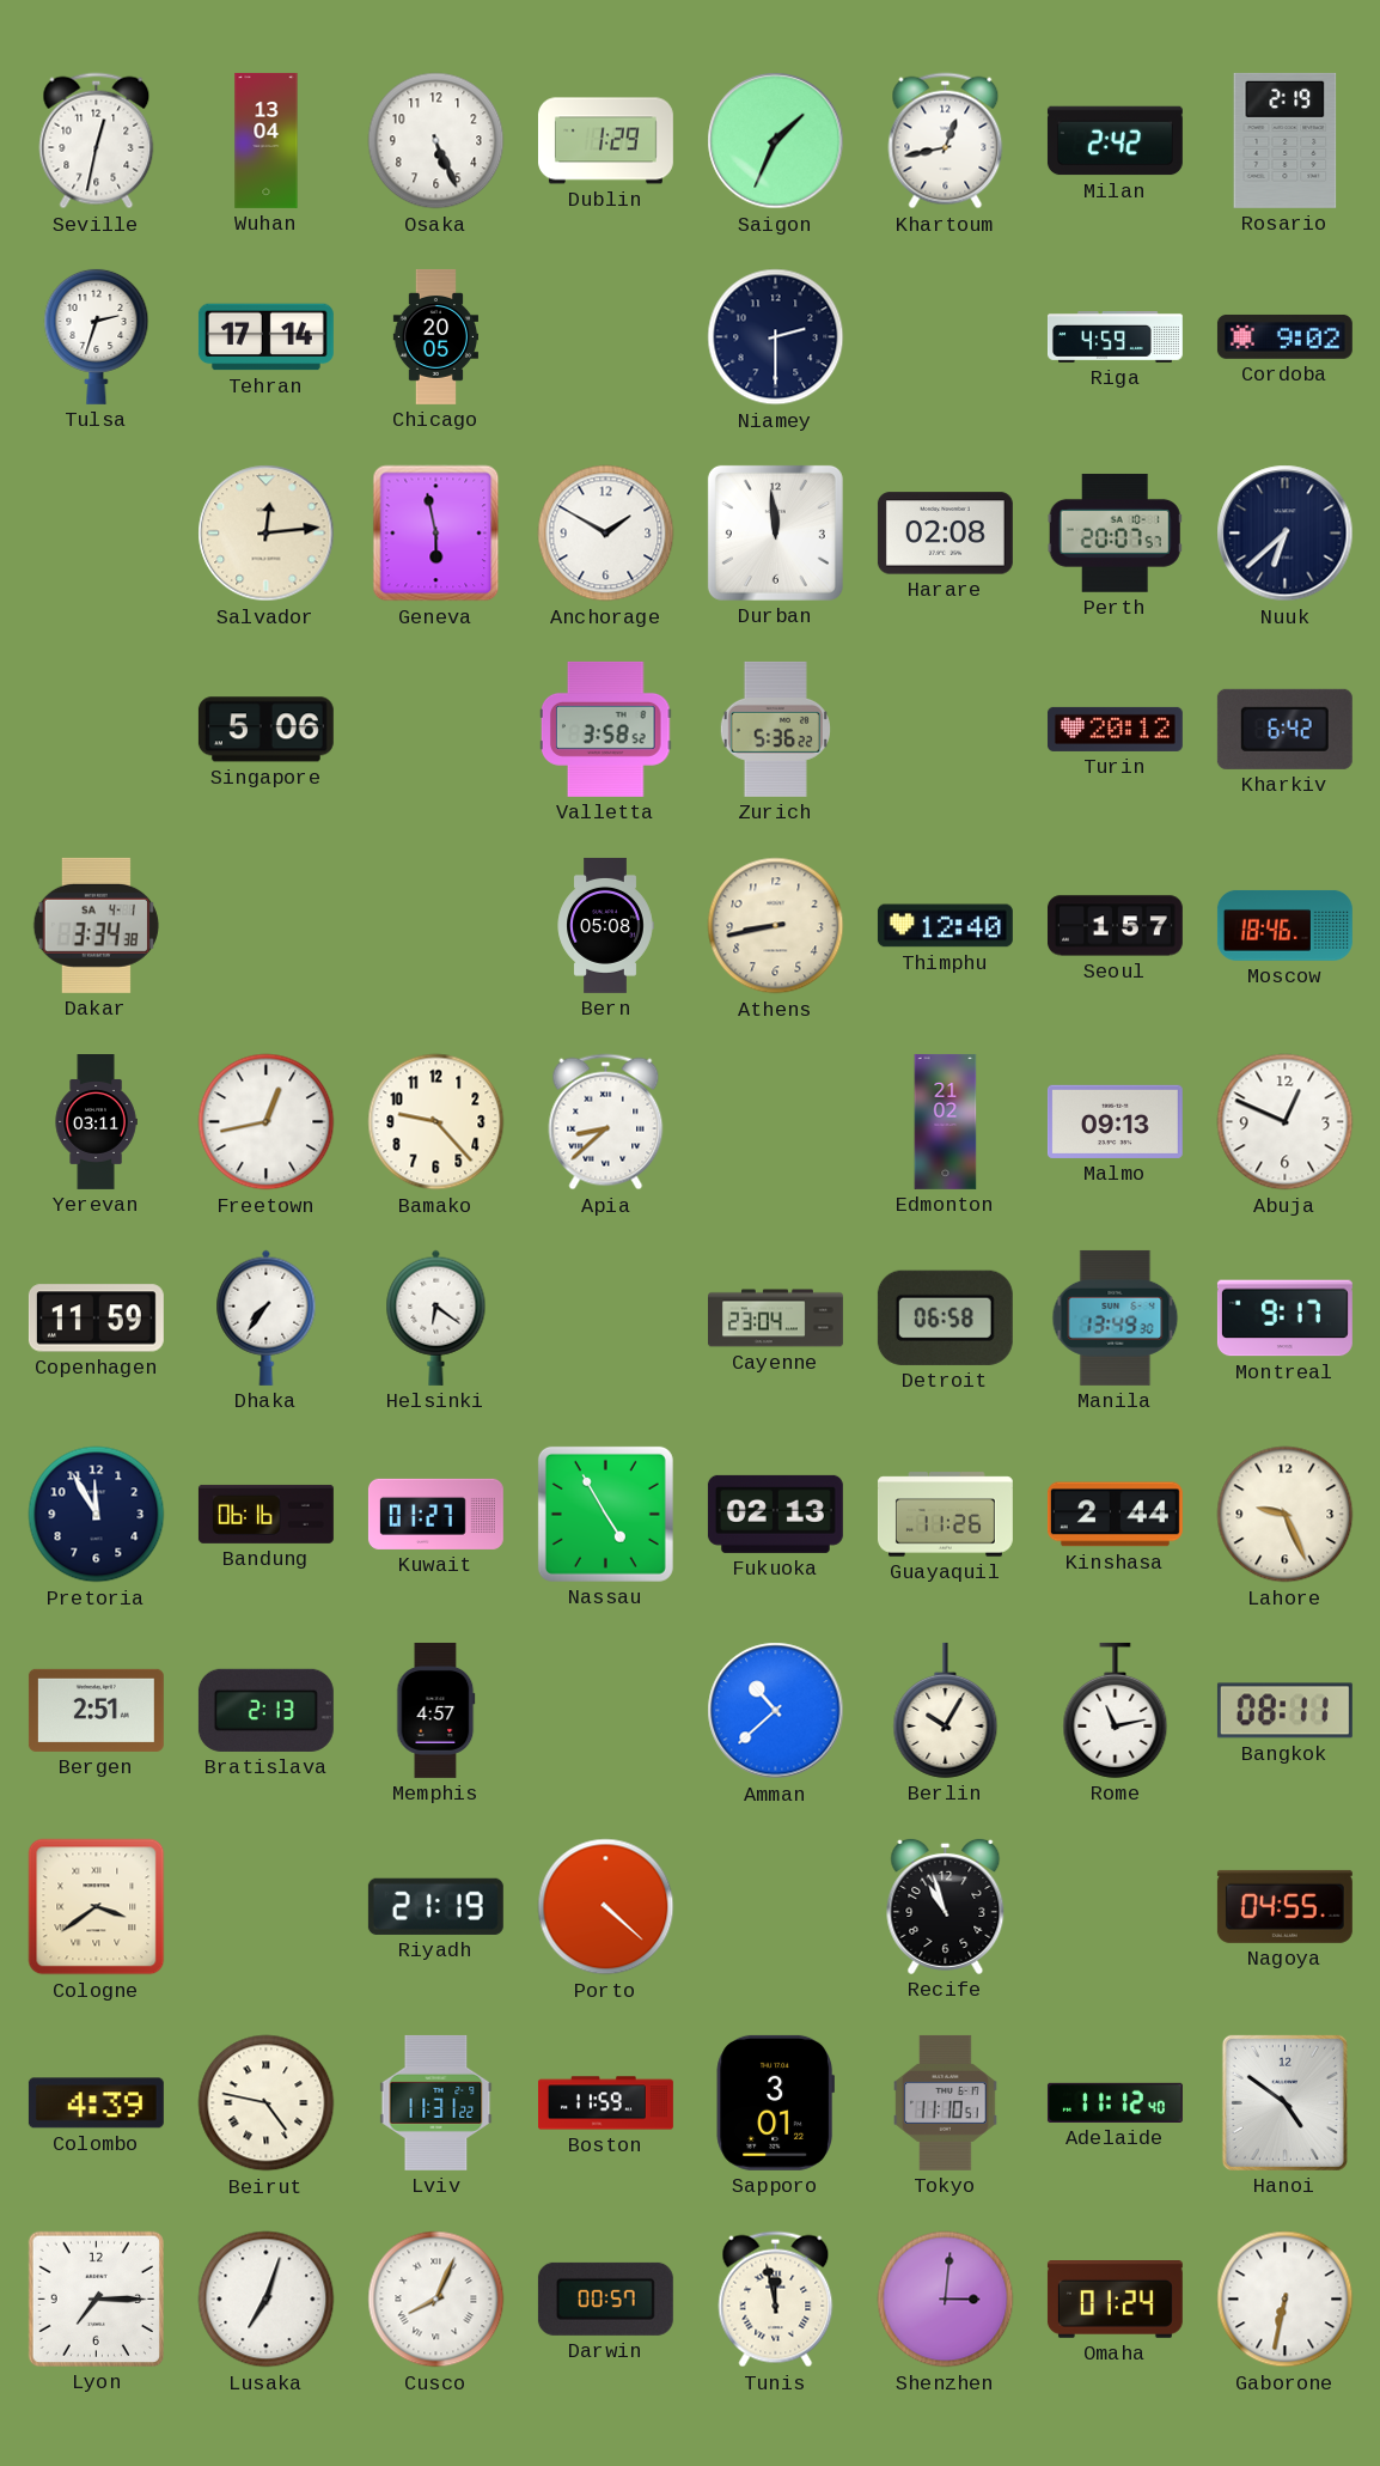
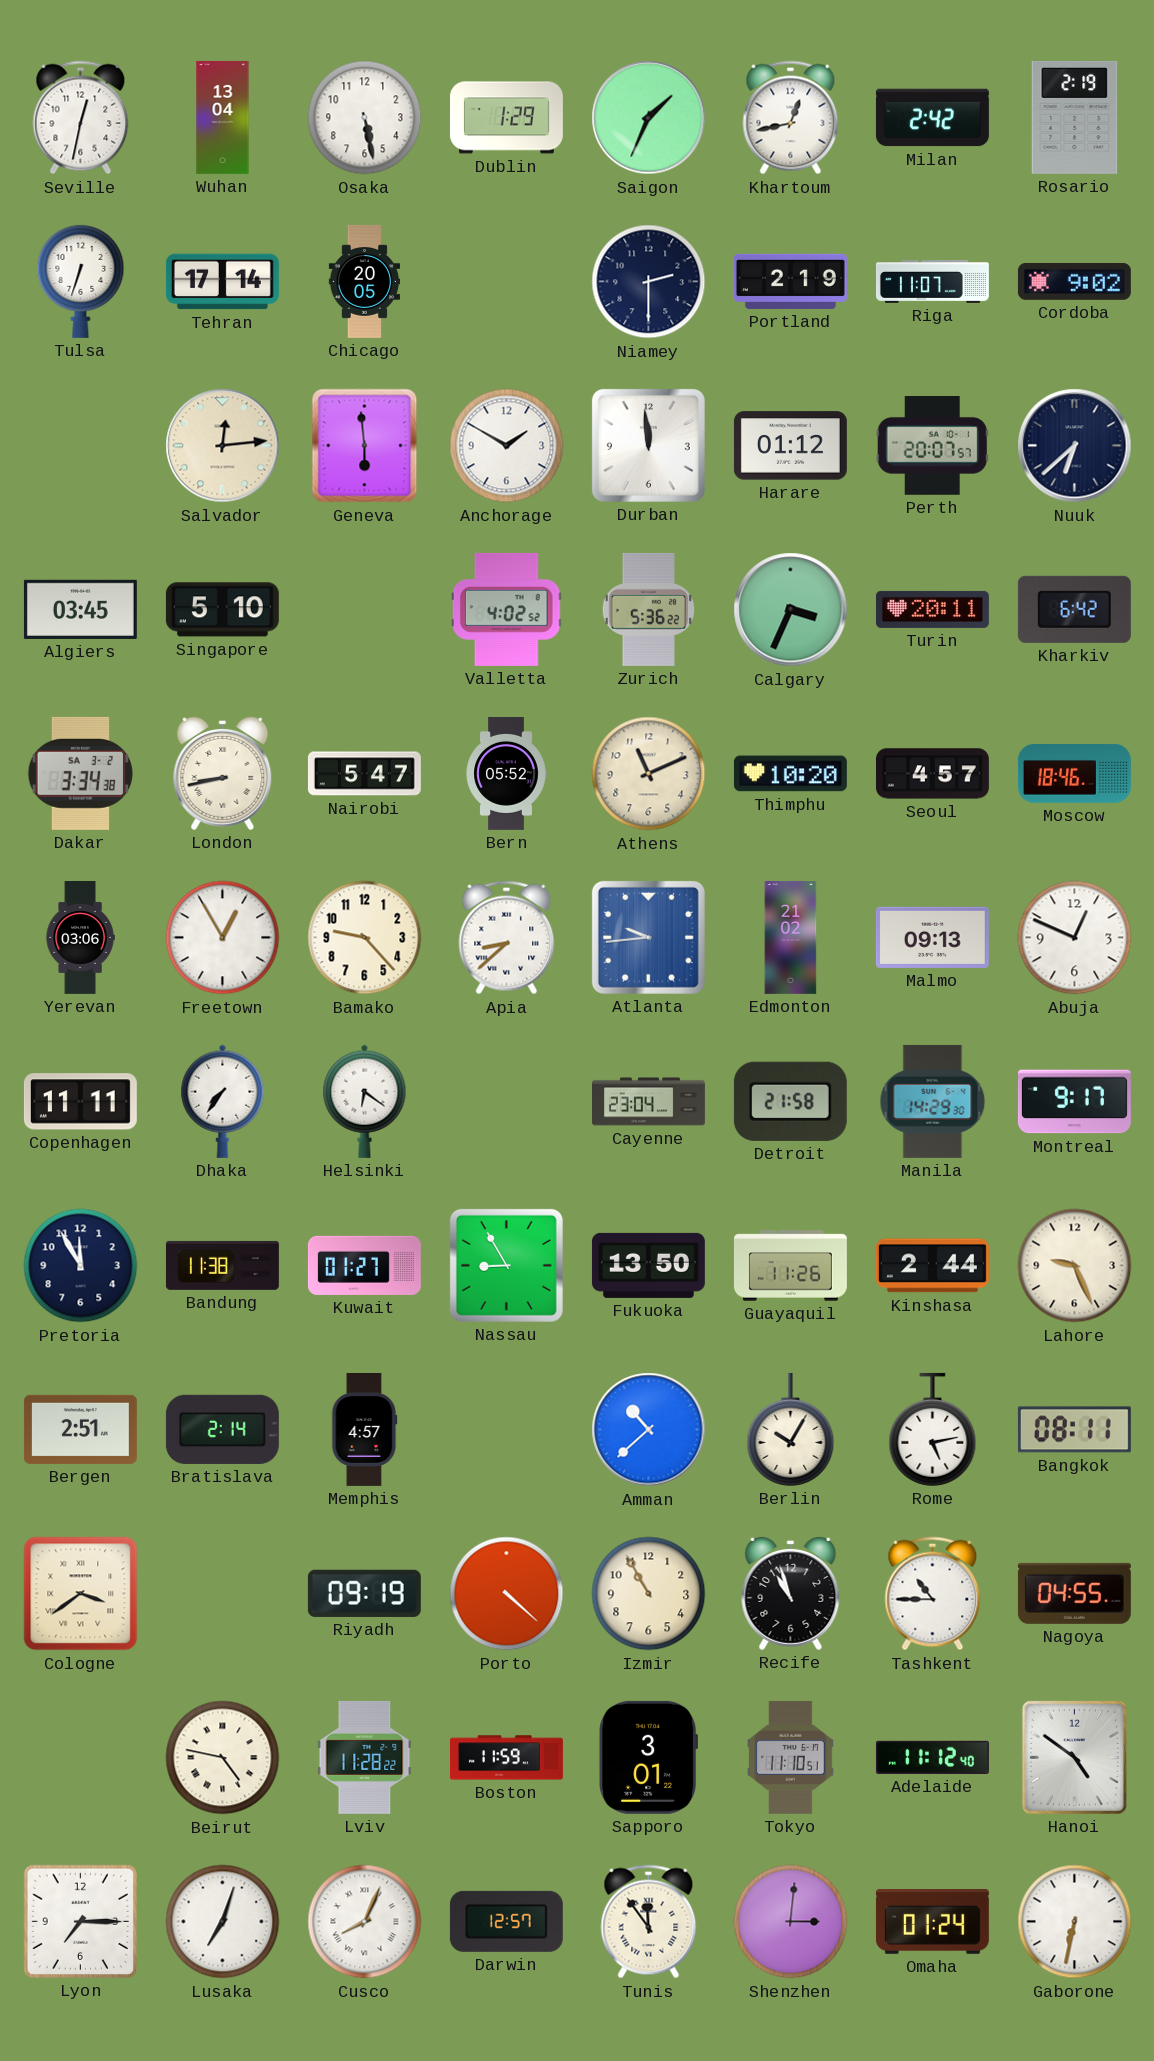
Osaka: 5:26 -> 5:28 (365, 118)
Tulsa: 2:33 -> 6:33 (81, 281)
Portland: none -> 2:19 (790, 281)
Riga: 4:59 -> 11:07 (932, 282)
Geneva: 5:58 -> 5:59 (365, 446)
Harare: 02:08 -> 01:12 (790, 446)
Algiers: none -> 03:45 (80, 609)
Singapore: 5:06 -> 5:10 (222, 610)
Valletta: 3:58 -> 4:02 (506, 609)
Calgary: none -> 3:34 (791, 610)
Turin: 20:12 -> 20:11 (932, 609)
Dakar date: SA 4-1 -> SA 3-2 (80, 773)
London: none -> 8:43 (223, 773)
Nairobi: none -> 5:47 (364, 774)
Bern: 05:08 -> 05:52 (506, 773)
Athens: 8:43 -> 11:11 (649, 774)
Thimphu: 12:40 -> 10:20 (790, 774)
Seoul: 1:57 -> 4:57 (932, 774)
Yerevan: 03:11 -> 03:06 (80, 938)
Freetown: 12:43 -> 12:55 (223, 938)
Atlanta: none -> 9:44 (648, 937)
Copenhagen: 11:59 -> 11:11 (80, 1102)
Detroit: 06:58 -> 21:58 (790, 1101)
Manila: 13:49 -> 14:29 (933, 1101)
Bandung: 06:16 -> 11:38 (222, 1265)
Nassau: 4:55 -> 8:55 (506, 1265)
Fukuoka: 02:13 -> 13:50 (648, 1265)
Bratislava: 2:13 -> 2:14 (222, 1429)
Rome: 11:13 -> 5:13 (933, 1429)
Riyadh: 21:19 -> 09:19 (364, 1593)
Izmir: none -> 10:55 (649, 1594)
Tashkent: none -> 10:45 (933, 1594)
Colombo: 4:39 -> none (96, 2103)
Lviv: 11:31 -> 11:28 (365, 1757)
Darwin: 00:57 -> 12:57 (506, 1921)
Tunis: 11:58 -> 11:54 (649, 1922)
